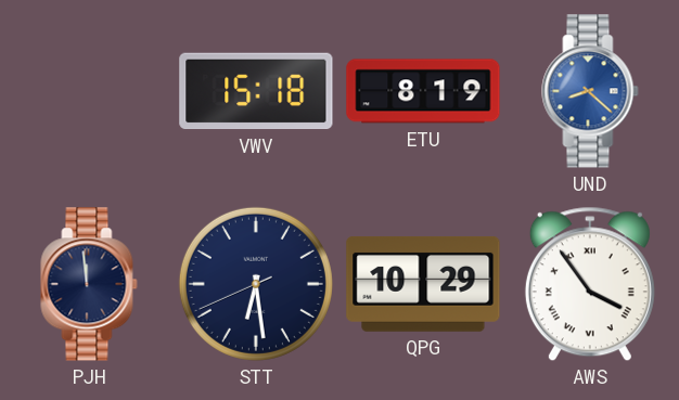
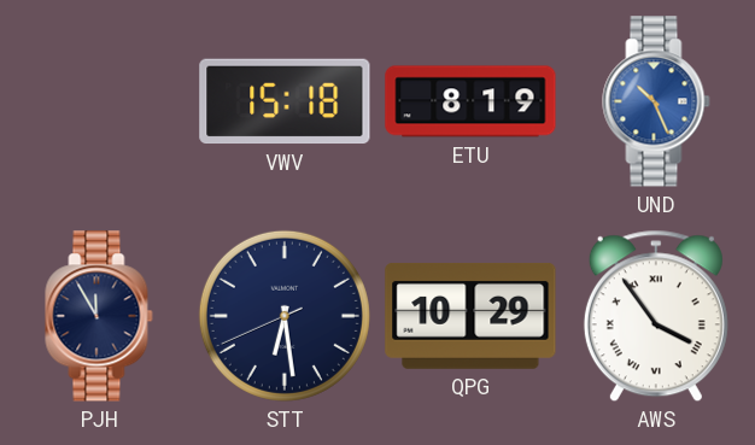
UND: 8:22 -> 10:26 (656, 101)
PJH: 11:59 -> 11:55 (99, 316)
